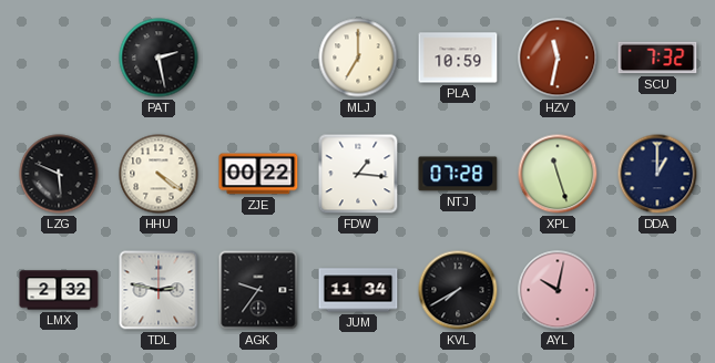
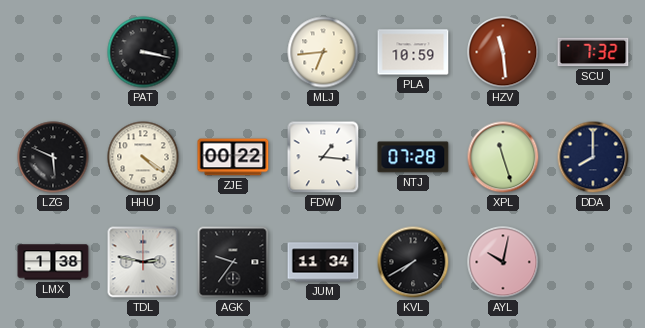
PAT: 2:28 -> 3:17 (143, 52)
MLJ: 7:00 -> 6:44 (323, 52)
HZV: 11:32 -> 11:29 (503, 52)
DDA: 1:00 -> 8:00 (593, 157)
LMX: 2:32 -> 1:38 (53, 262)
